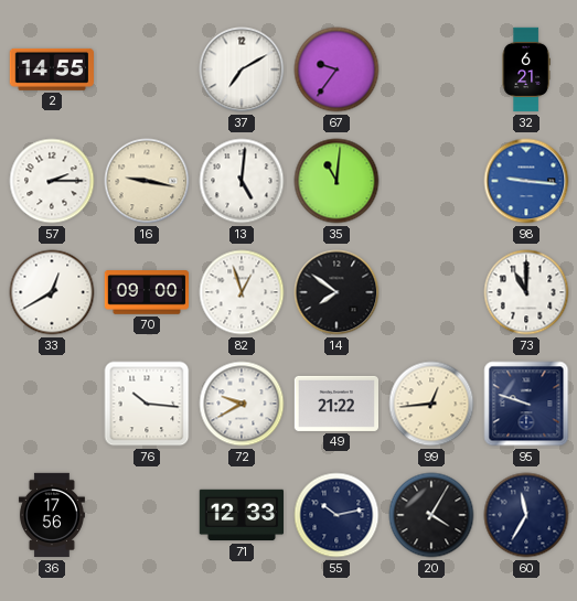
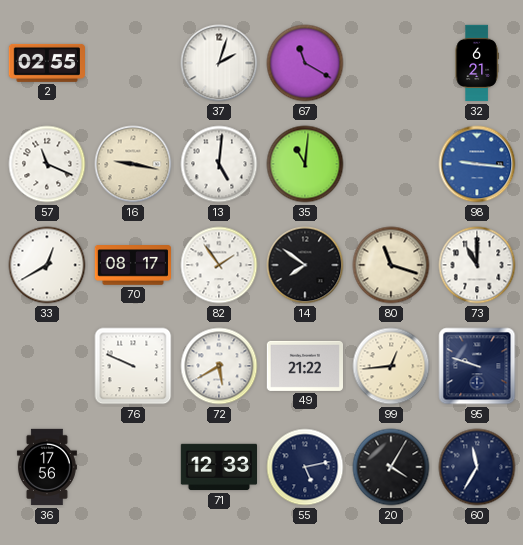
2: 14:55 -> 02:55 (46, 63)
37: 7:10 -> 2:03 (219, 63)
67: 9:36 -> 11:20 (305, 63)
57: 2:15 -> 11:19 (47, 164)
70: 09:00 -> 08:17 (133, 265)
82: 12:57 -> 1:54 (219, 265)
80: none -> 11:18 (391, 265)
76: 10:16 -> 9:49 (133, 366)
72: 9:40 -> 5:40 (219, 366)
55: 10:13 -> 5:13 (305, 467)
